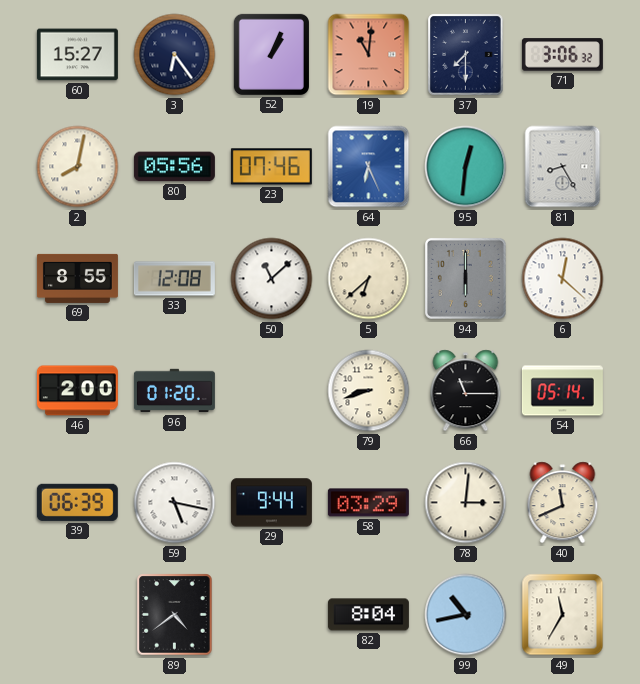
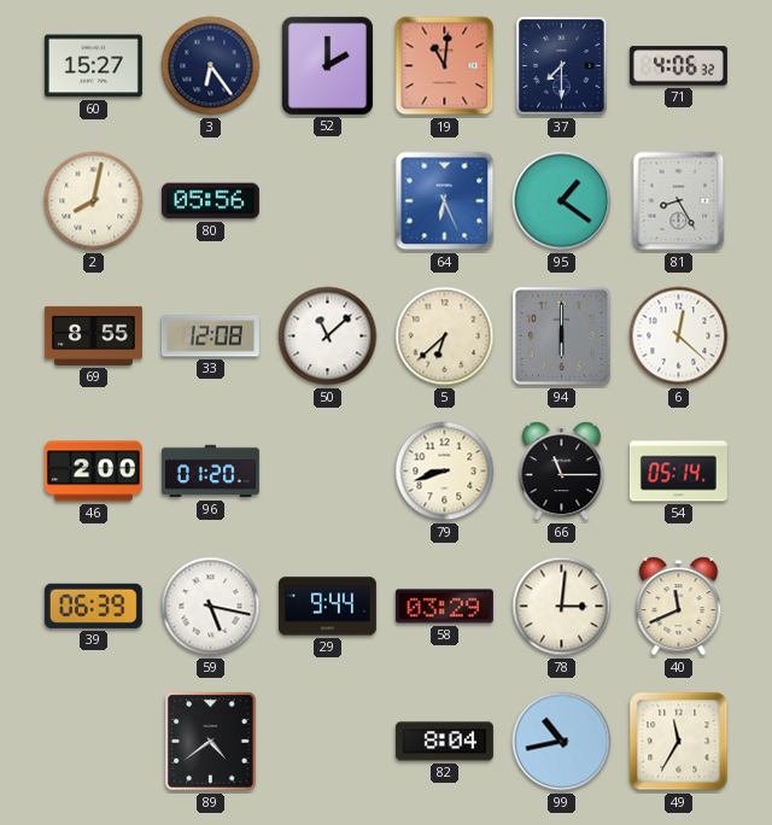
52: 1:04 -> 2:00 (327, 65)
71: 3:06 -> 4:06 (678, 66)
23: 07:46 -> none (271, 167)
95: 12:31 -> 1:21 (562, 201)
